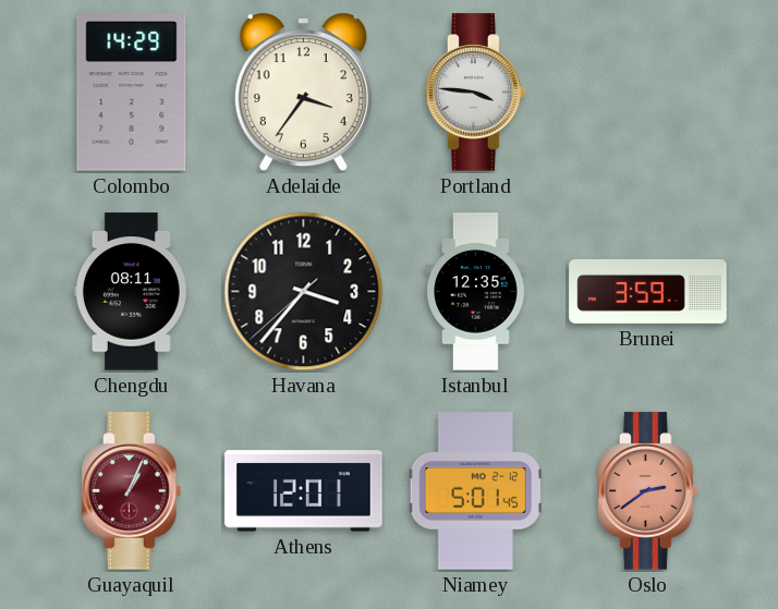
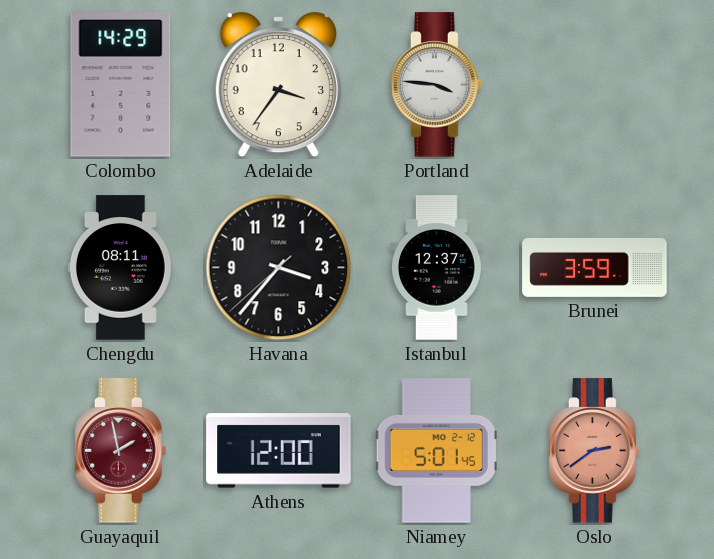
Istanbul: 12:35 -> 12:37 (437, 268)
Guayaquil: 1:04 -> 1:58 (121, 451)
Athens: 12:01 -> 12:00 (279, 451)
